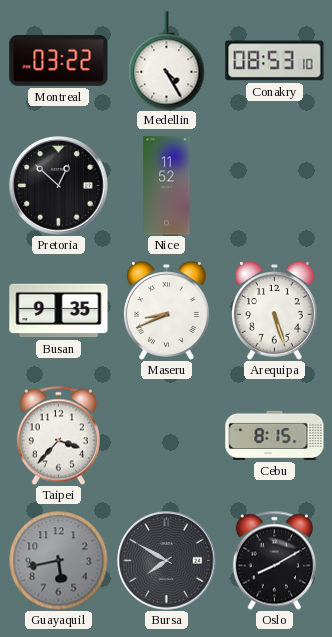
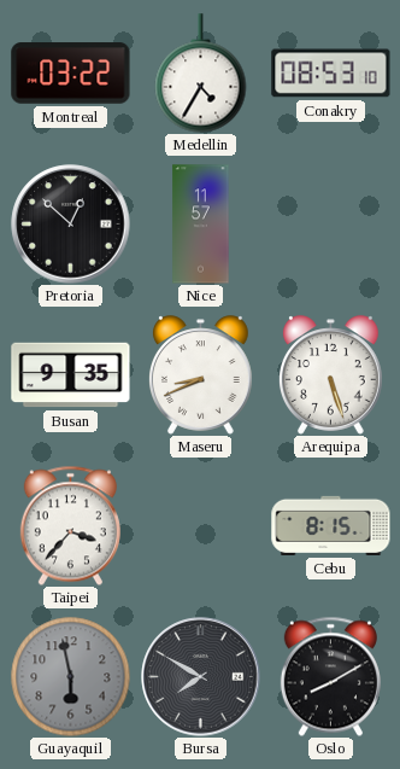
Medellin: 4:25 -> 4:35 (201, 74)
Nice: 11:52 -> 11:57 (201, 225)
Guayaquil: 5:43 -> 5:58 (71, 677)
